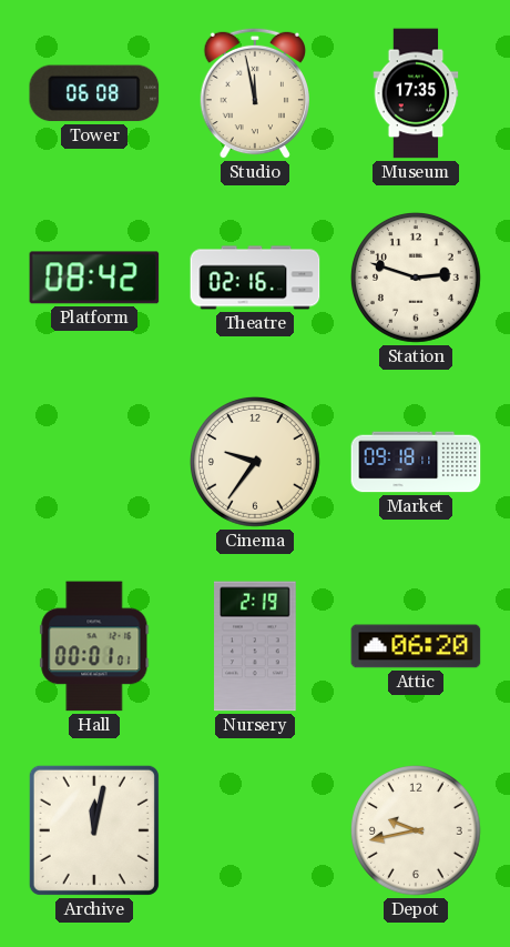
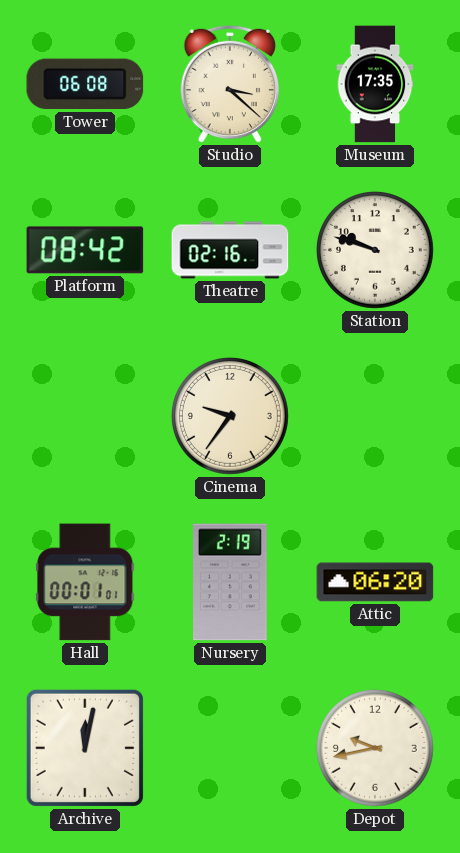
Studio: 11:58 -> 3:22 (229, 84)
Station: 2:48 -> 9:48 (375, 250)
Market: 09:18 -> none (416, 462)
